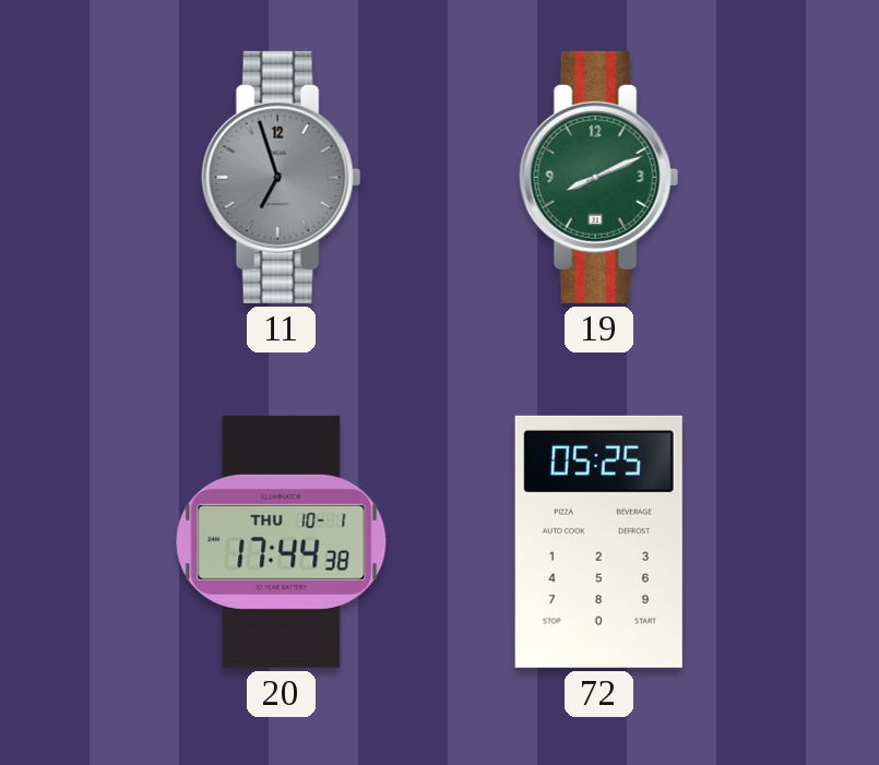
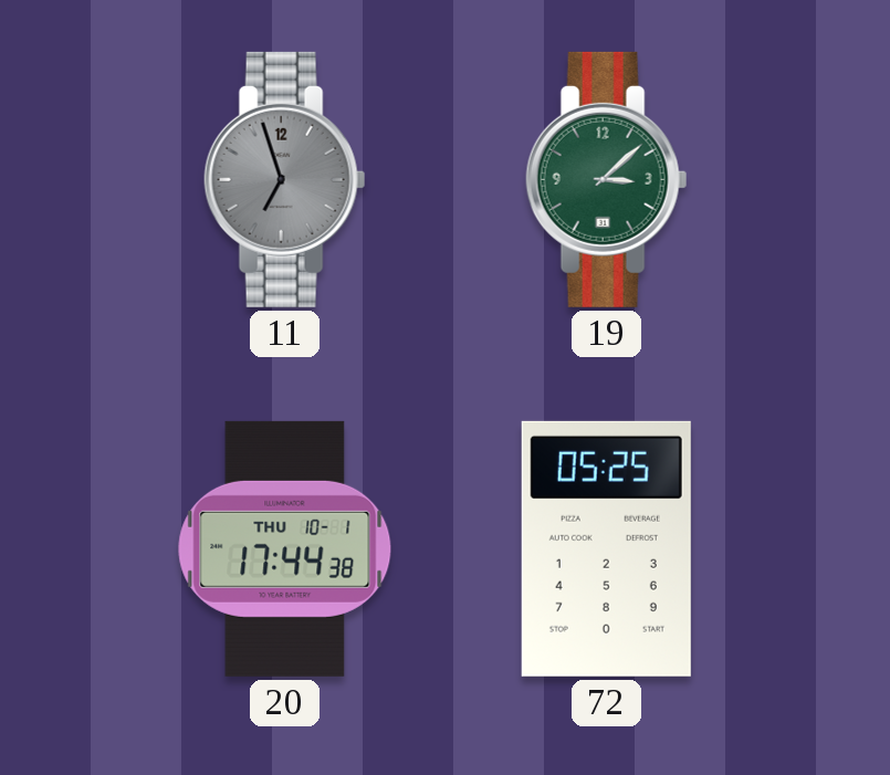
19: 8:11 -> 3:08 (607, 179)
